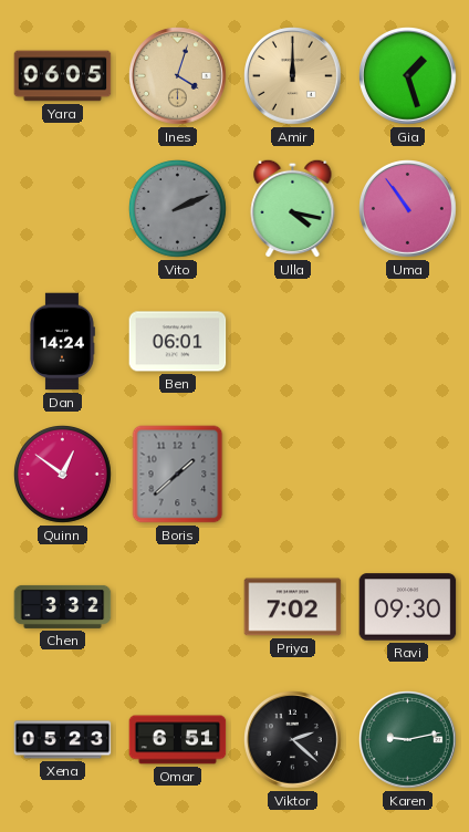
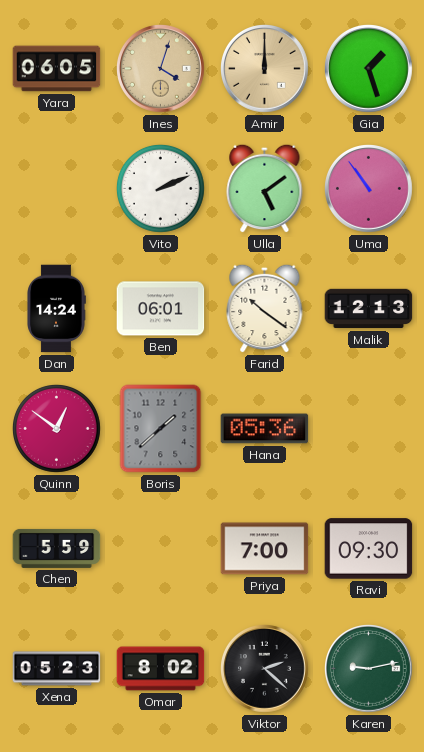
Vito dial: grey -> white (161, 189)
Ulla: 4:17 -> 5:09 (265, 188)
Farid: none -> 10:21 (265, 308)
Malik: none -> 12:13 (369, 309)
Hana: none -> 05:36 (265, 429)
Chen: 3:32 -> 5:59 (57, 548)
Priya: 7:02 -> 7:00 (265, 549)
Omar: 6:51 -> 8:02 (161, 669)
